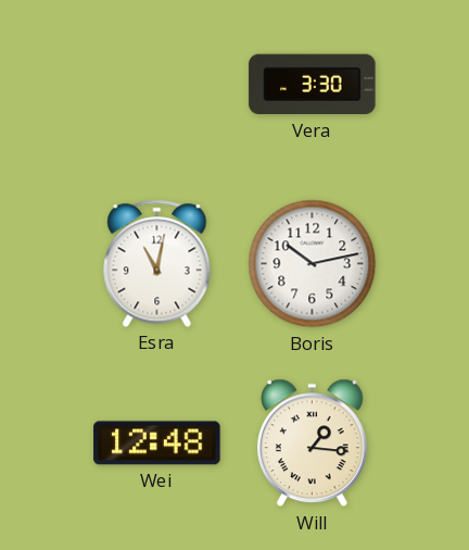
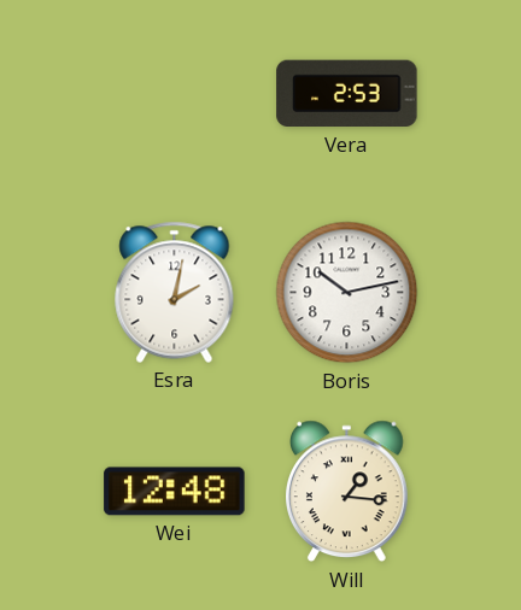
Vera: 3:30 -> 2:53 (347, 94)
Esra: 11:02 -> 2:02 (175, 292)
